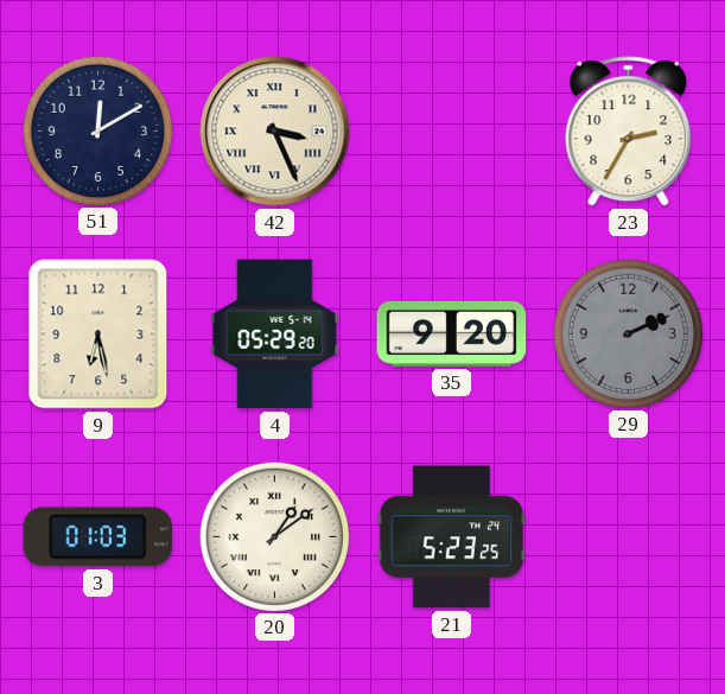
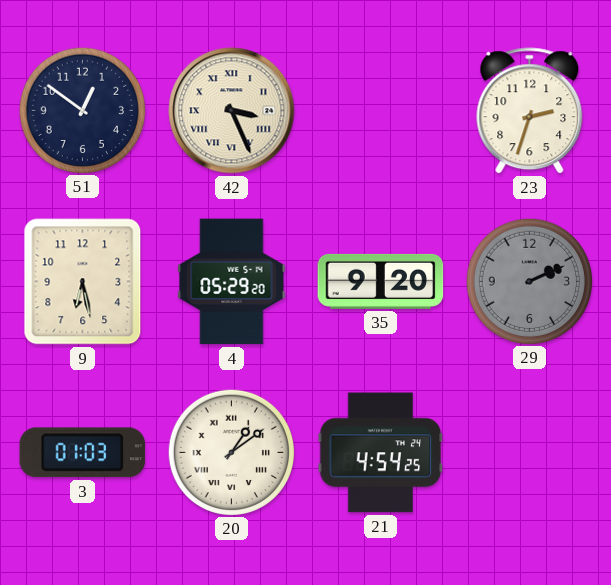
51: 12:10 -> 12:51 (82, 110)
23: 2:35 -> 2:33 (530, 111)
21: 5:23 -> 4:54 (381, 453)
